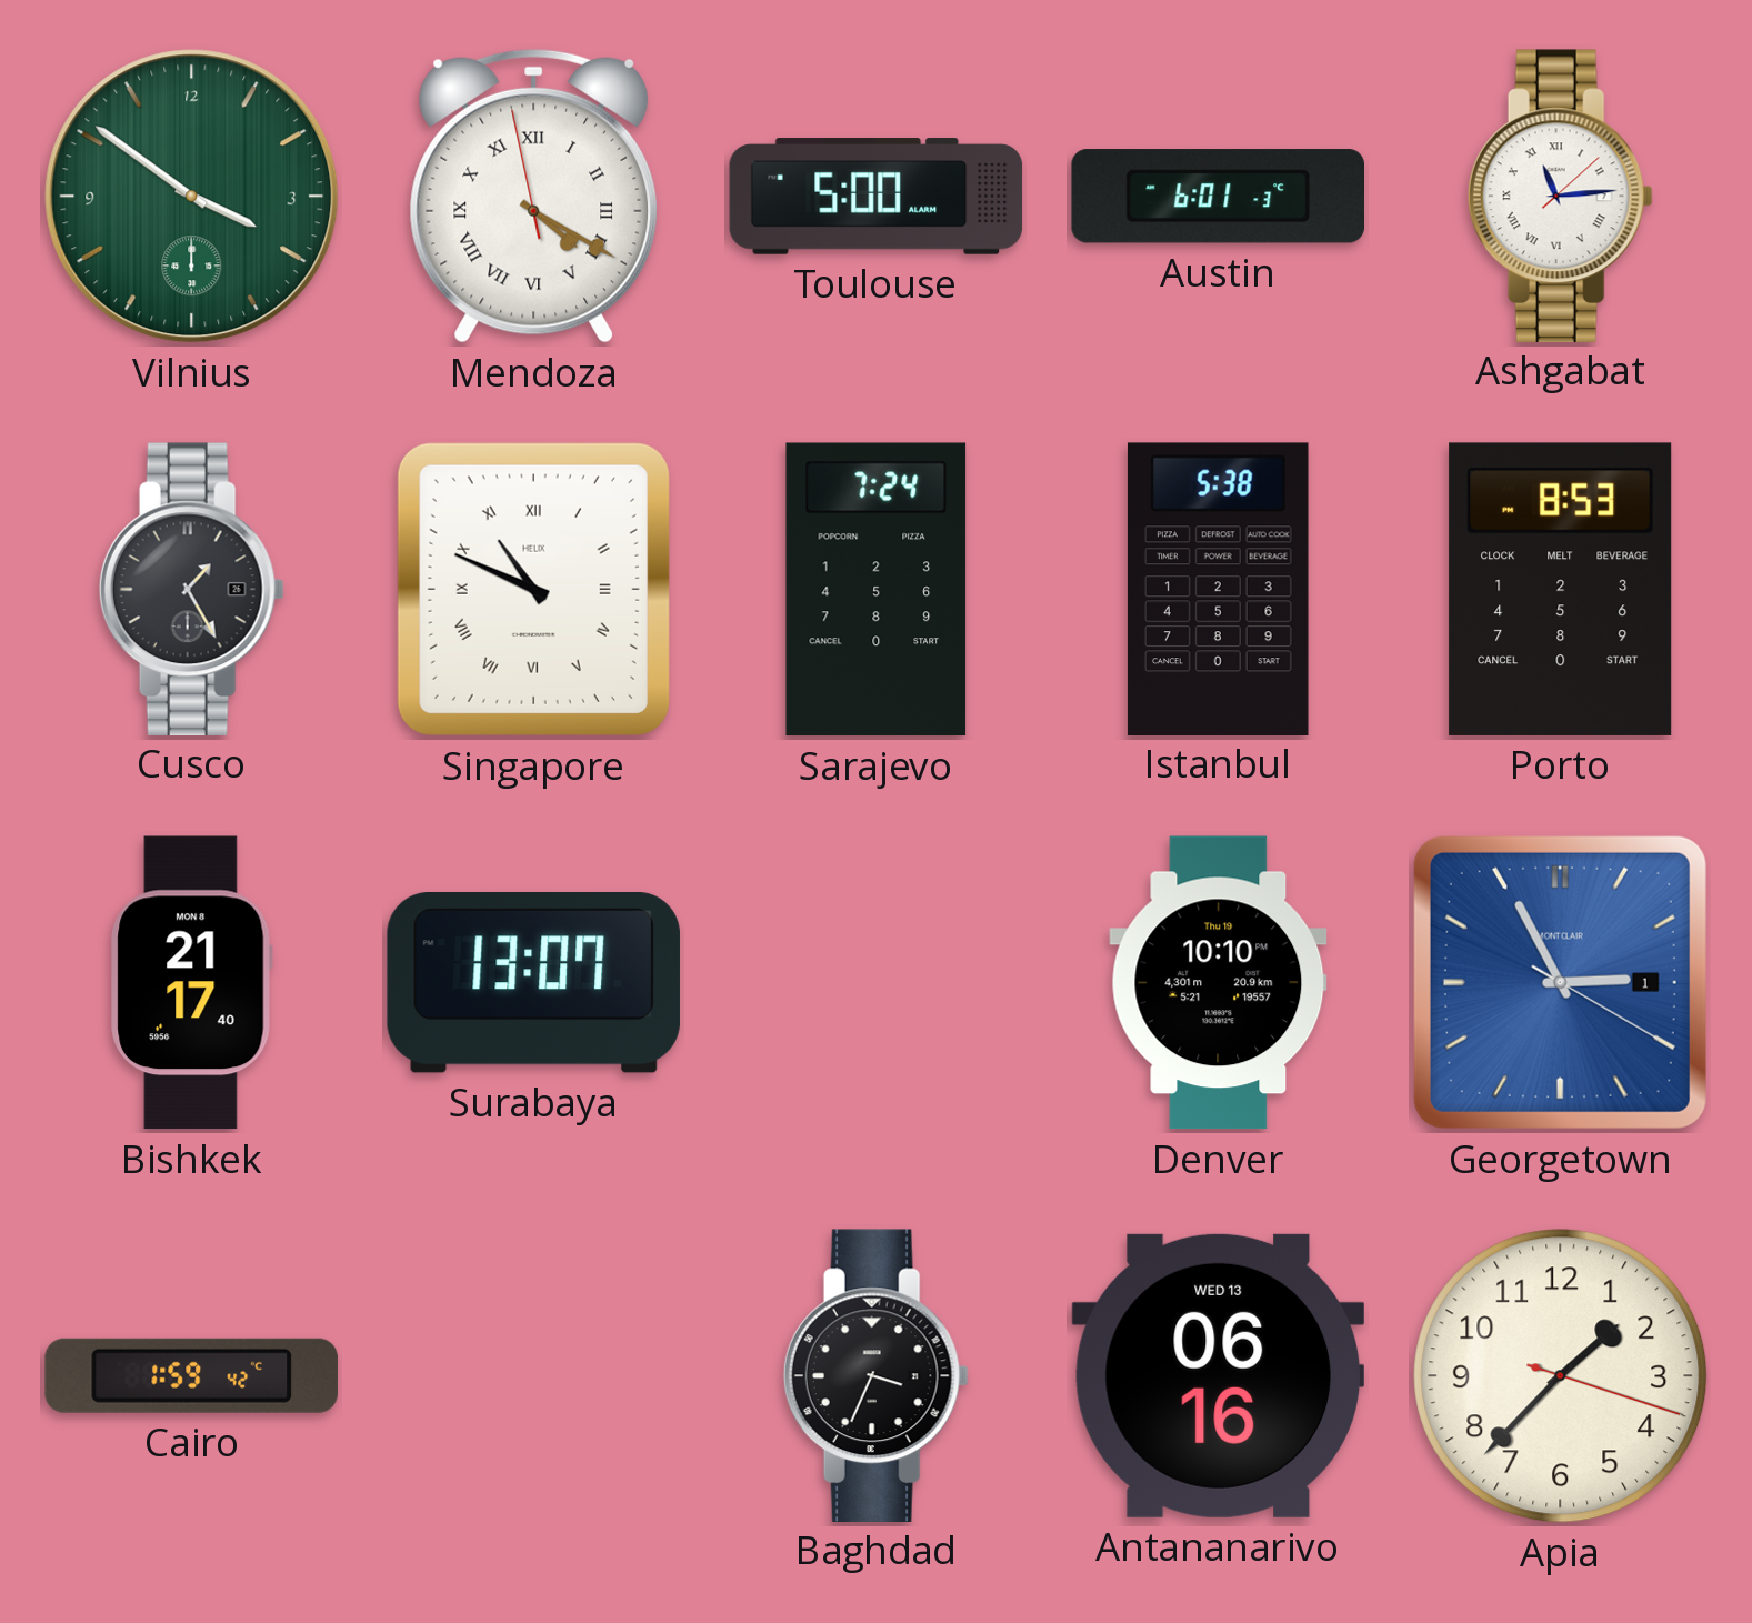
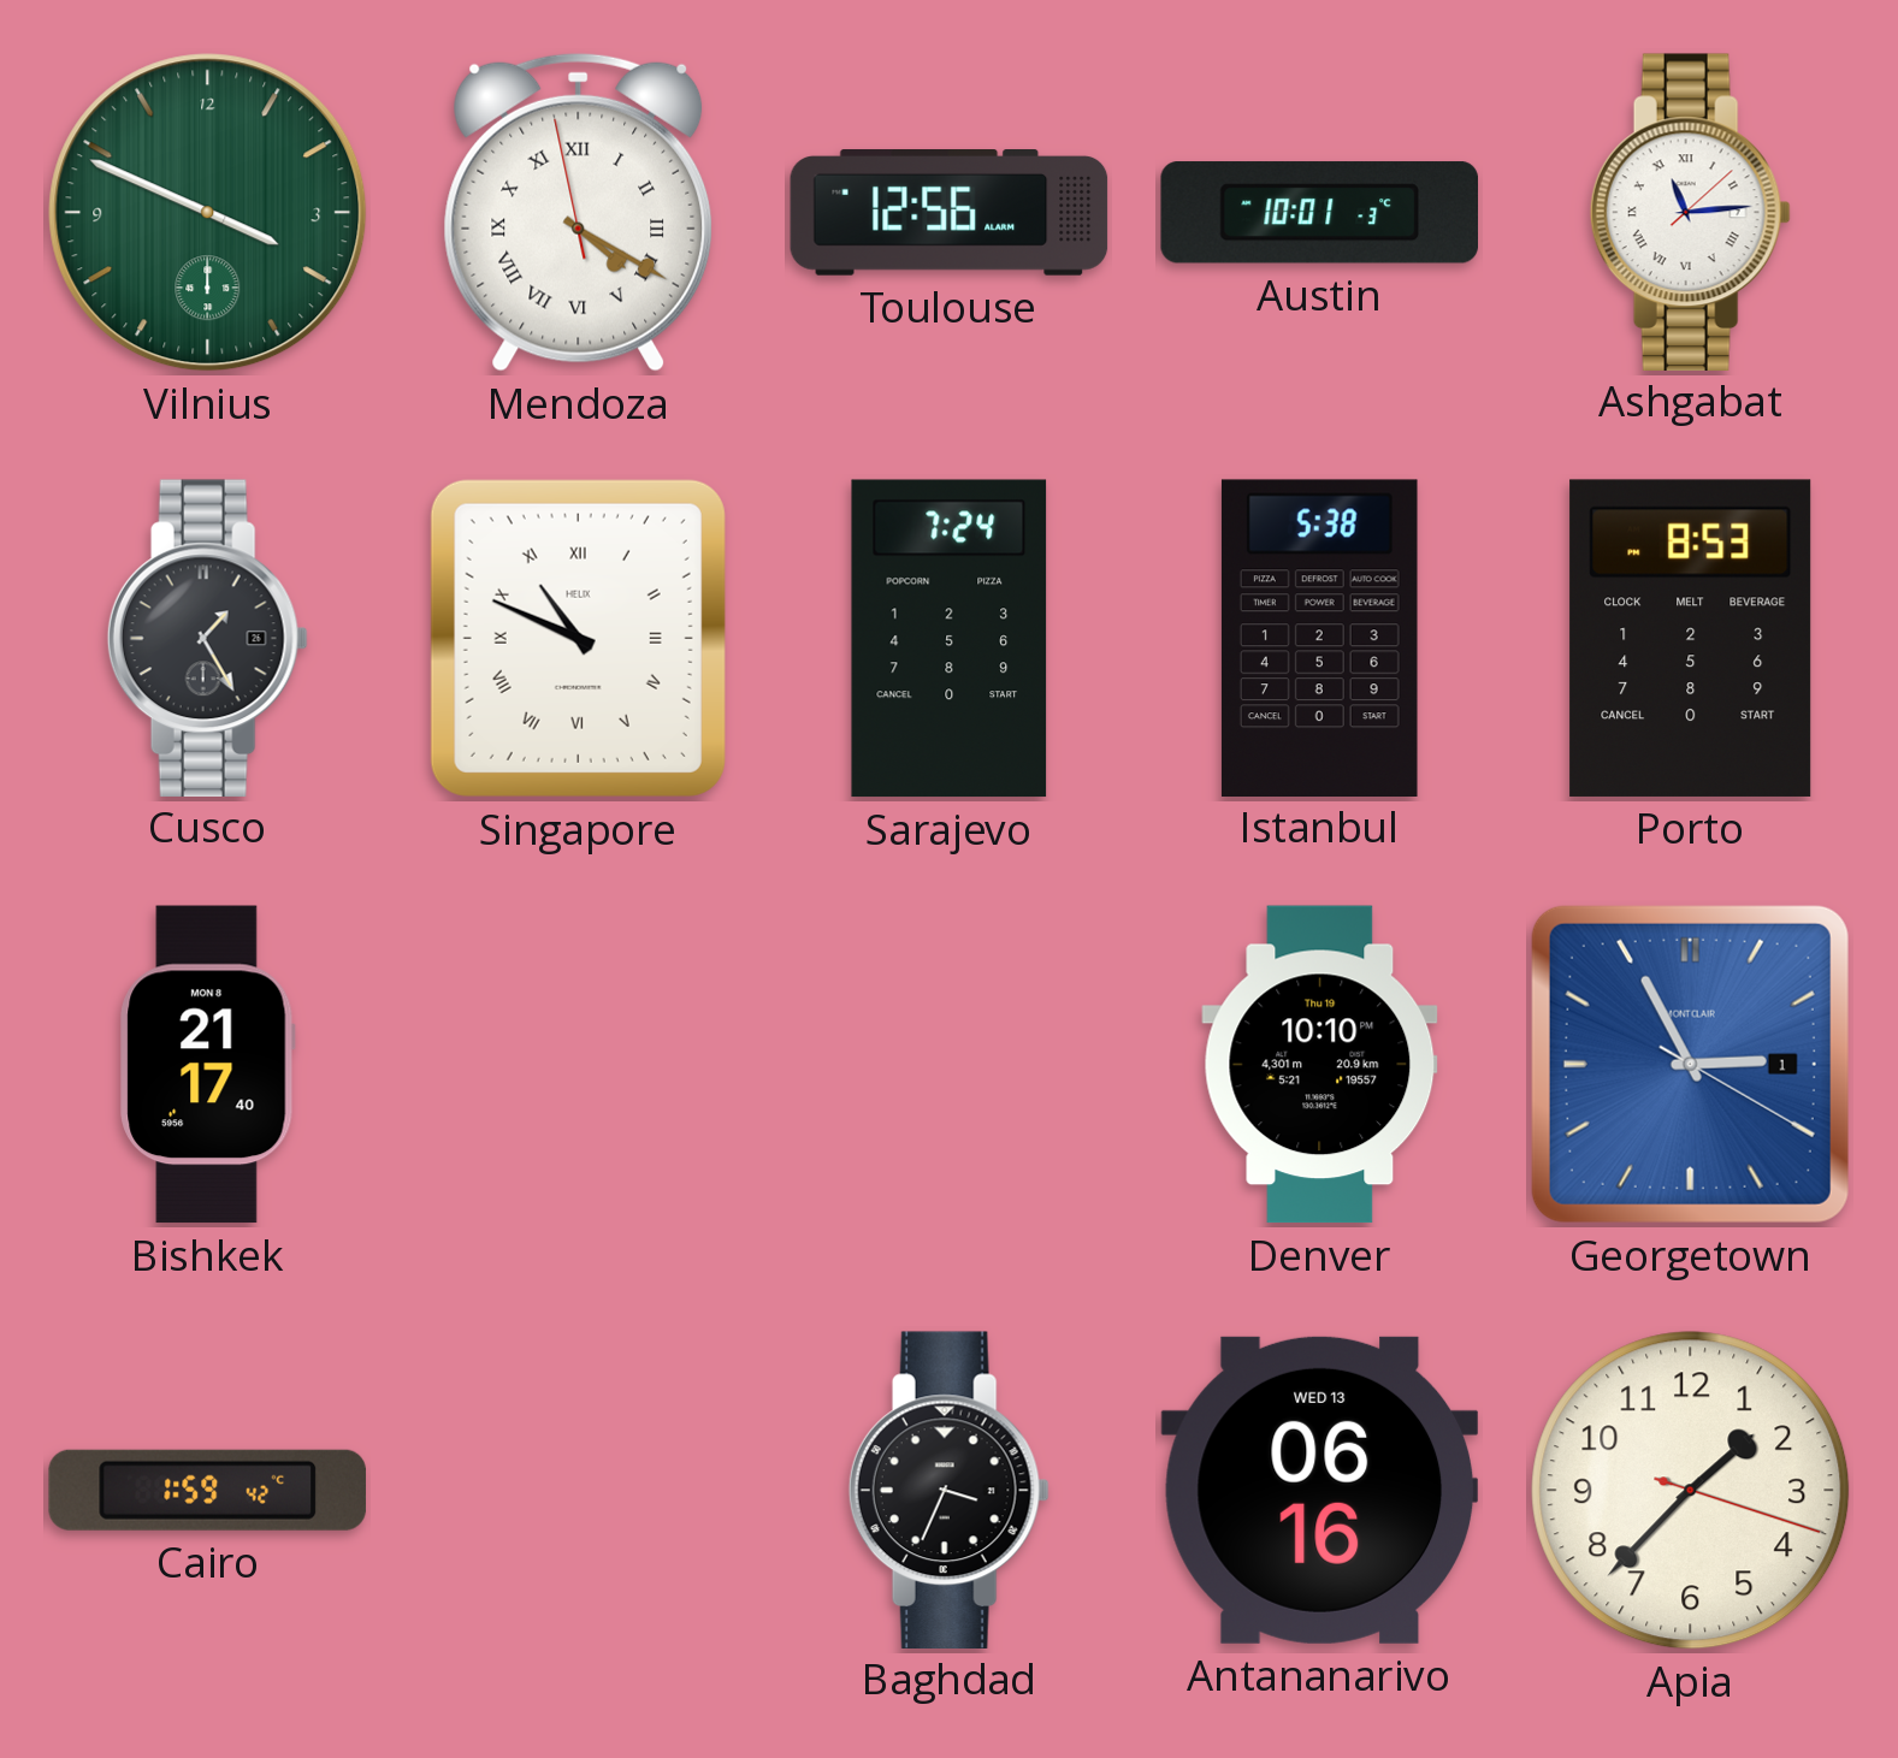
Vilnius: 3:51 -> 3:49 (208, 213)
Toulouse: 5:00 -> 12:56 (950, 213)
Austin: 6:01 -> 10:01 (1319, 213)
Surabaya: 13:07 -> none (533, 983)
